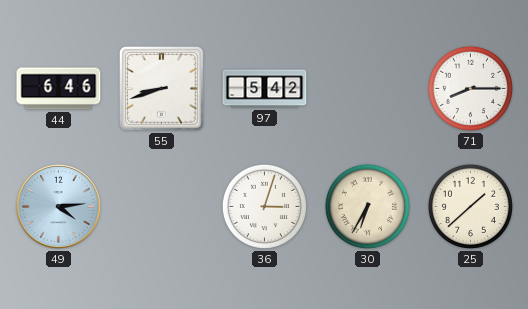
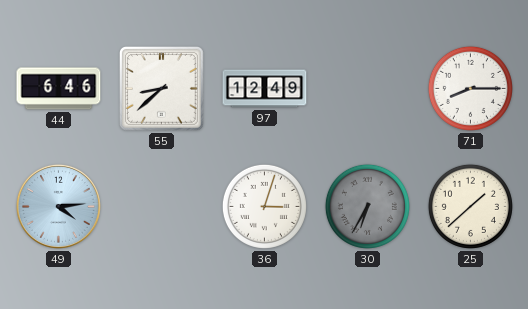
55: 8:42 -> 8:38 (161, 88)
97: 5:42 -> 12:49 (265, 89)
30 dial: cream -> grey (367, 206)
